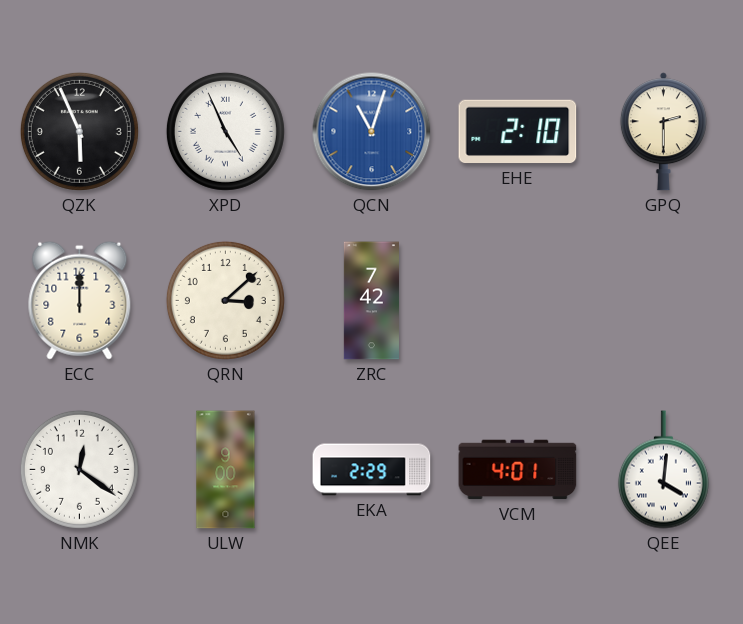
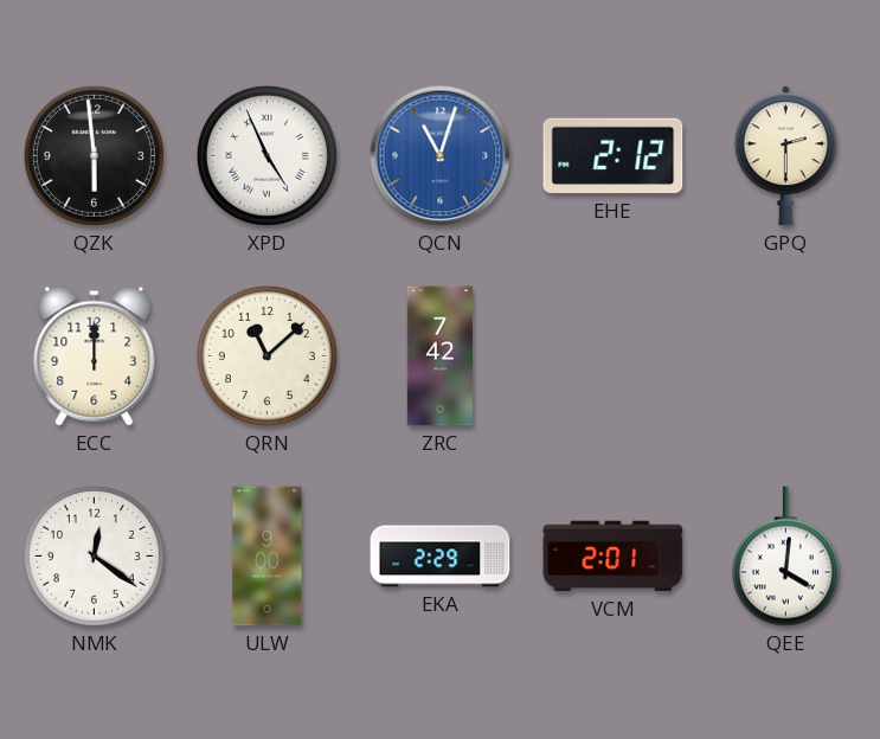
QZK: 5:56 -> 5:59 (94, 155)
EHE: 2:10 -> 2:12 (614, 156)
QRN: 3:08 -> 11:08 (266, 355)
VCM: 4:01 -> 2:01 (614, 557)
